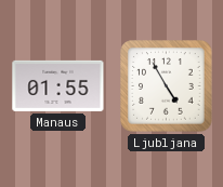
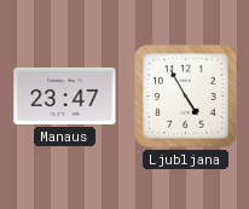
Manaus: 01:55 -> 23:47 (65, 95)
